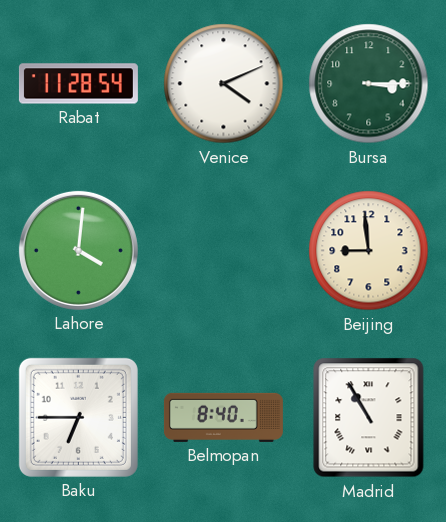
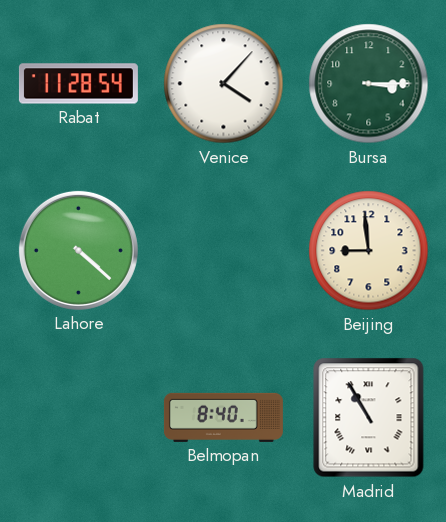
Venice: 4:11 -> 4:07 (224, 84)
Lahore: 4:01 -> 4:22 (78, 250)
Baku: 6:45 -> none (78, 417)
